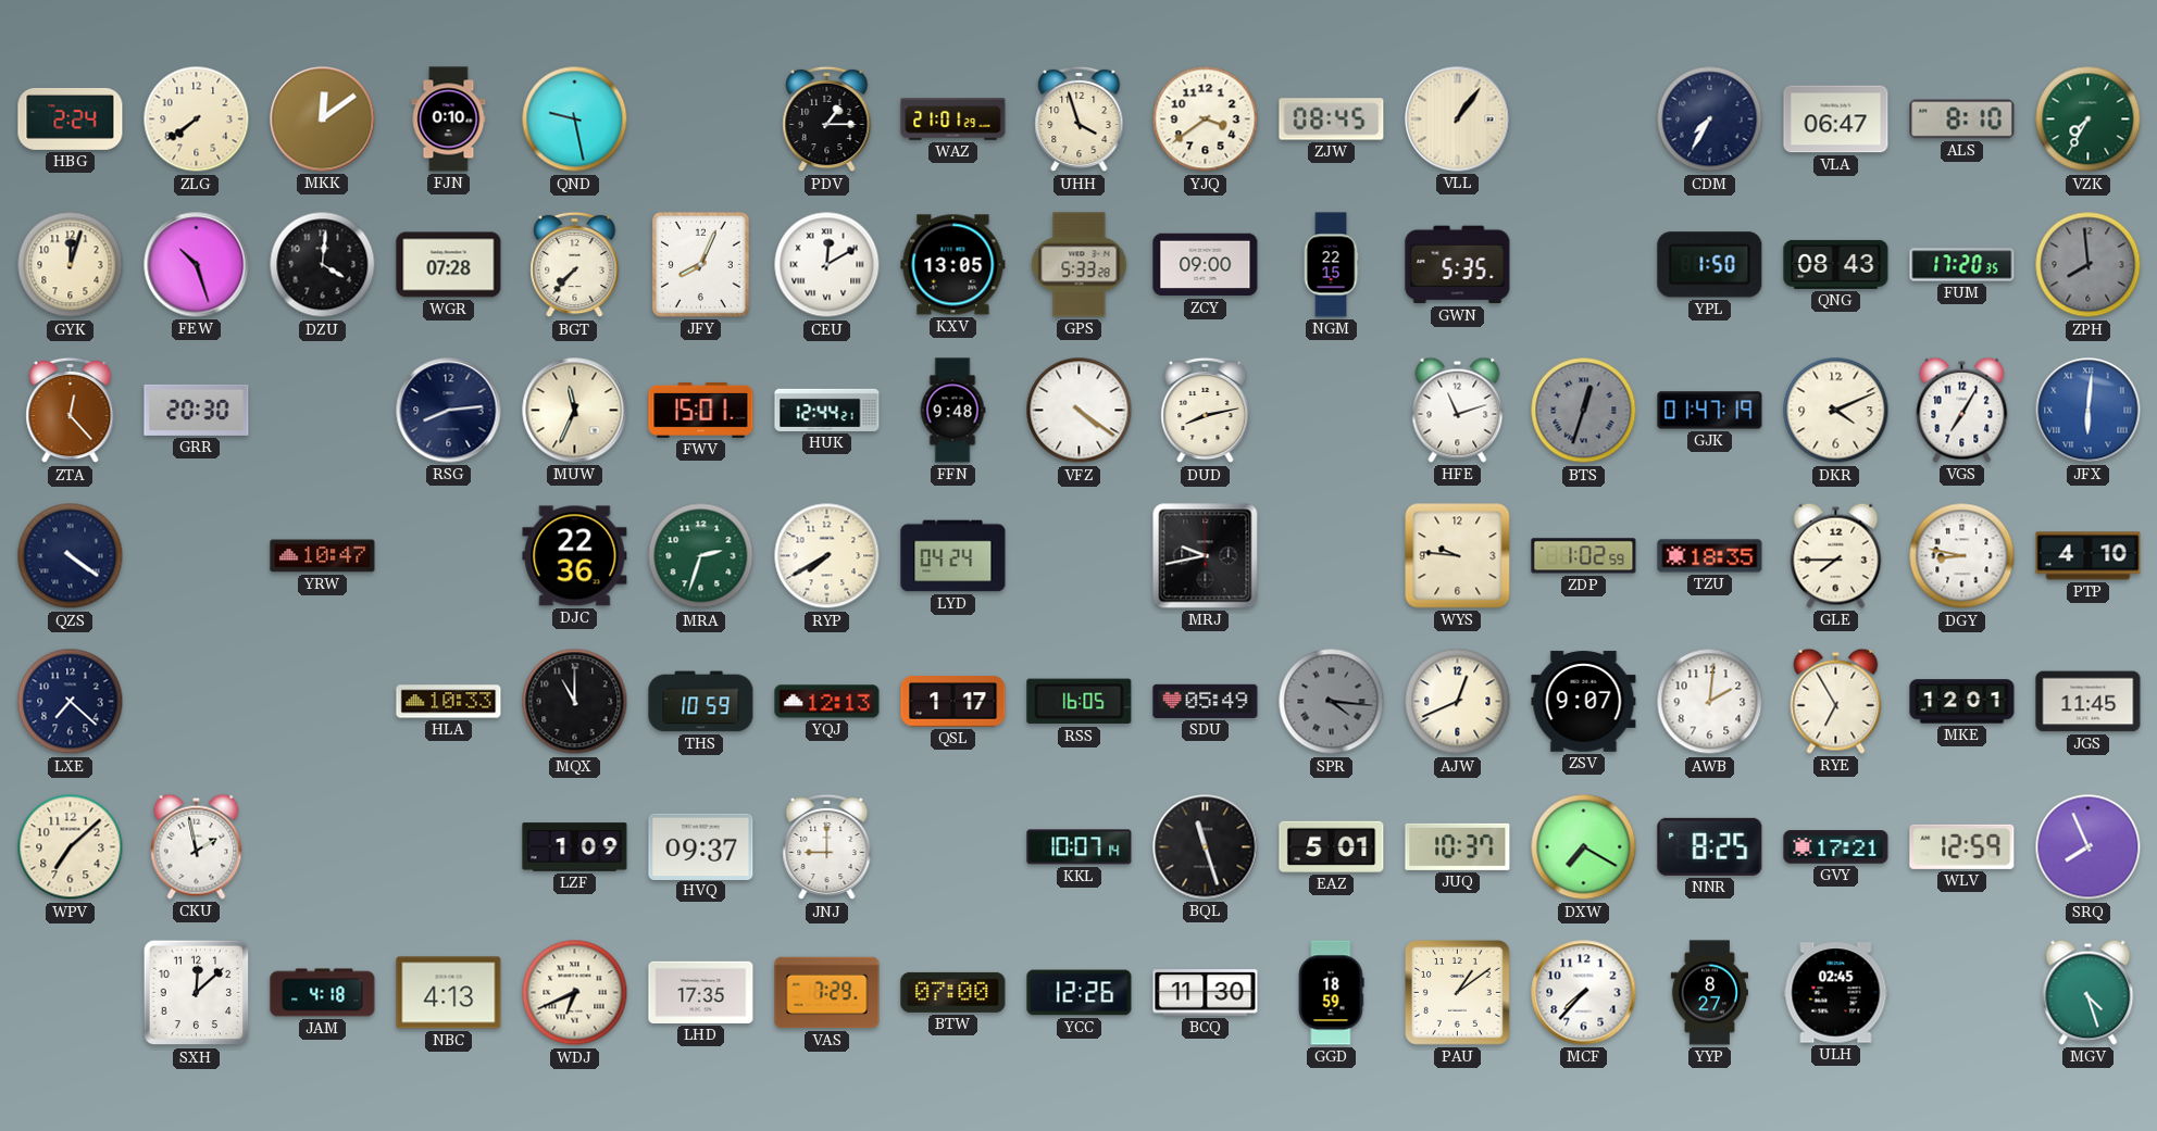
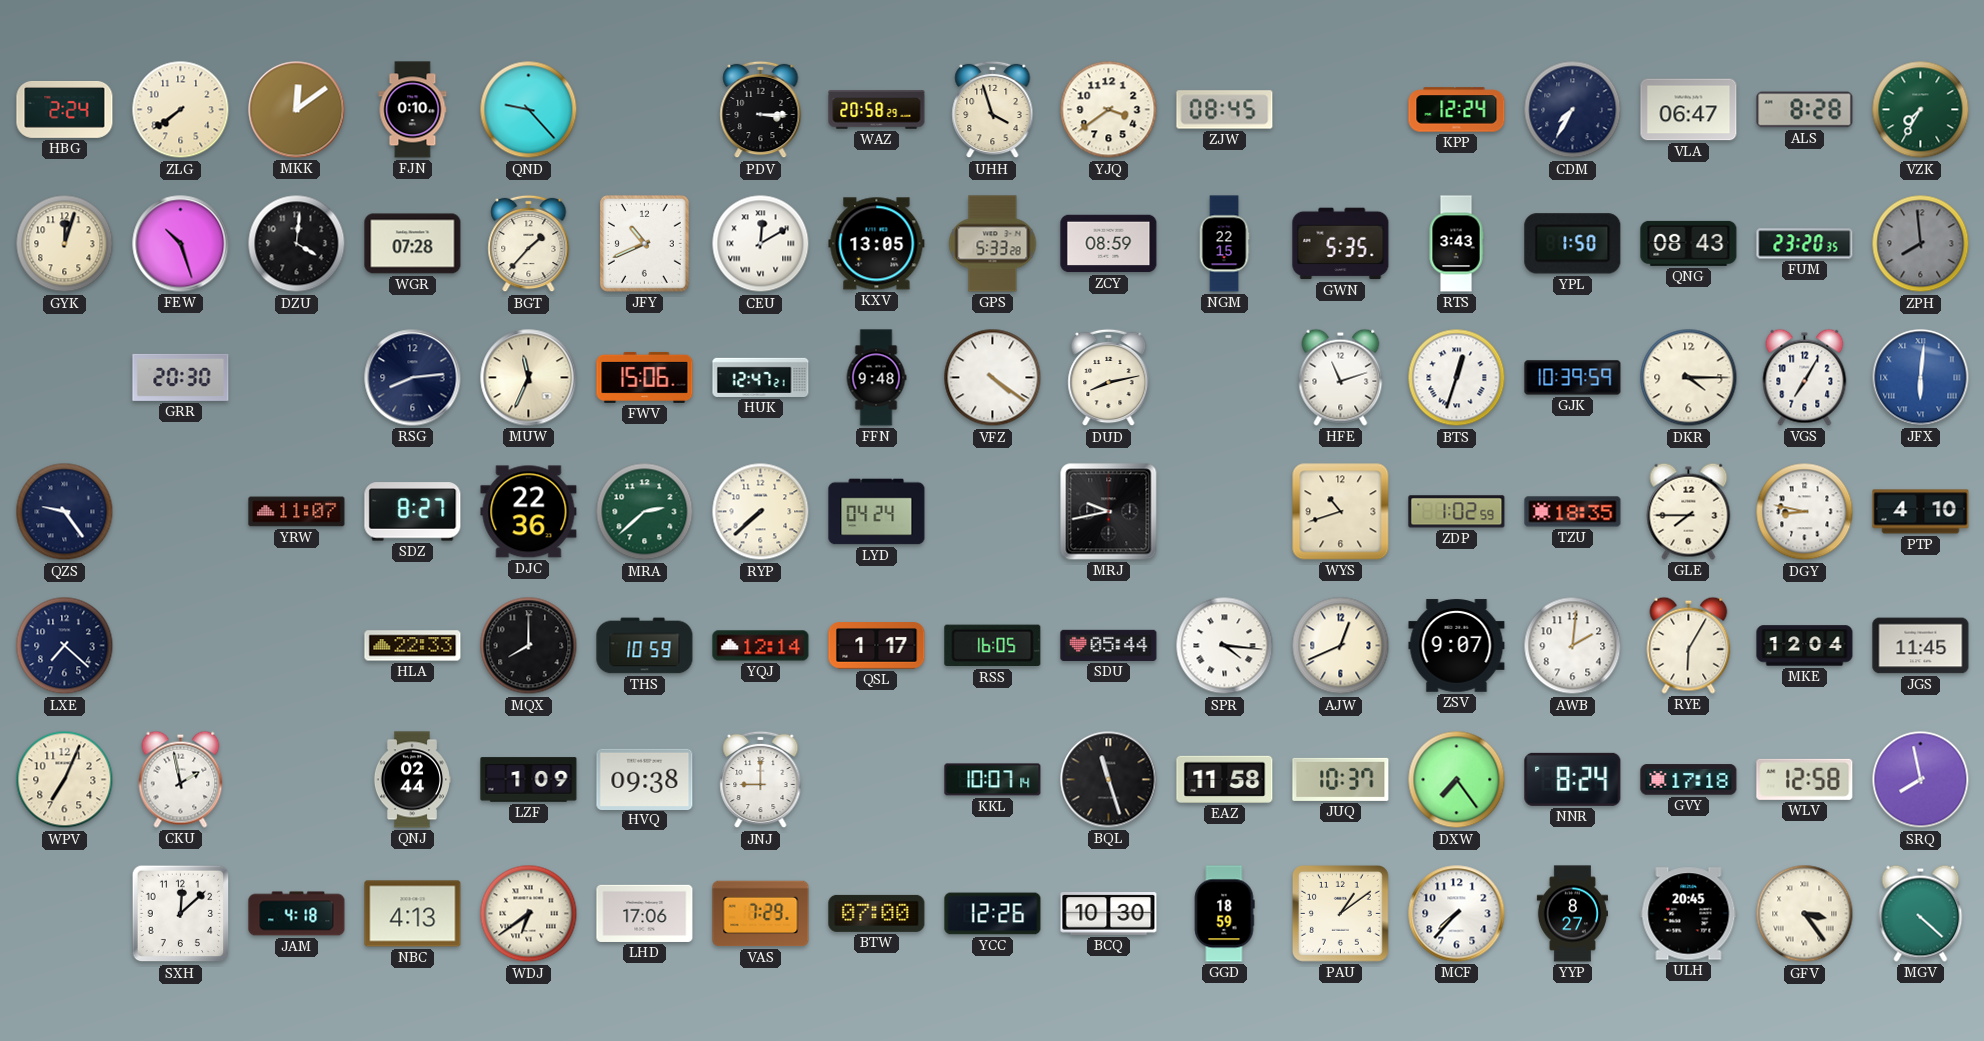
QND: 9:28 -> 9:23 (529, 110)
PDV: 1:15 -> 3:15 (761, 110)
WAZ: 21:01 -> 20:58 (877, 110)
VLL: 1:06 -> none (1458, 120)
KPP: none -> 12:24 (1457, 110)
ALS: 8:10 -> 8:28 (1805, 110)
BGT: 7:37 -> 1:37 (529, 244)
JFY: 8:04 -> 10:41 (644, 243)
ZCY: 09:00 -> 08:59 (1109, 244)
RTS: none -> 3:43 (1456, 244)
FUM: 17:20 -> 23:20 (1805, 244)
ZTA: 12:23 -> none (71, 411)
FWV: 15:01 -> 15:06 (645, 377)
HUK: 12:44 -> 12:47 (761, 377)
BTS dial: grey -> white (1457, 378)
GJK: 01:47 -> 10:39 (1573, 378)
DKR: 4:11 -> 4:15 (1689, 378)
QZS: 4:21 -> 9:24 (65, 512)
YRW: 10:47 -> 11:07 (297, 512)
SDZ: none -> 8:27 (413, 512)
MRA: 2:33 -> 2:38 (645, 512)
RYP: 7:40 -> 7:38 (761, 512)
WYS: 9:46 -> 10:42 (1341, 512)
HLA: 10:33 -> 22:33 (413, 646)
MQX: 11:00 -> 8:00 (529, 646)
YQJ: 12:13 -> 12:14 (761, 646)
SDU: 05:49 -> 05:44 (1109, 645)
SPR dial: grey -> white (1225, 646)
RYE: 6:55 -> 6:05 (1689, 645)
MKE: 12:01 -> 12:04 (1805, 646)
WPV: 7:08 -> 7:04 (65, 780)
QNJ: none -> 02:44 (411, 780)
HVQ: 09:37 -> 09:38 (645, 779)
EAZ: 5:01 -> 11:58 (1225, 779)
DXW: 7:20 -> 7:24 (1457, 780)
NNR: 8:25 -> 8:24 (1573, 779)
GVY: 17:21 -> 17:18 (1689, 780)
WLV: 12:59 -> 12:58 (1805, 779)
SRQ: 7:56 -> 7:58 (1921, 780)
WDJ: 6:41 -> 6:39 (529, 914)
LHD: 17:35 -> 17:06 (645, 913)
BCQ: 11:30 -> 10:30 (1109, 914)
ULH: 02:45 -> 20:45 (1689, 914)
GFV: none -> 3:24 (1805, 914)
MGV: 4:27 -> 4:22 (1921, 913)
